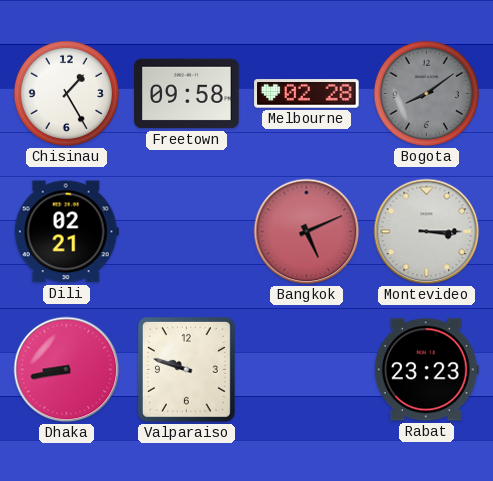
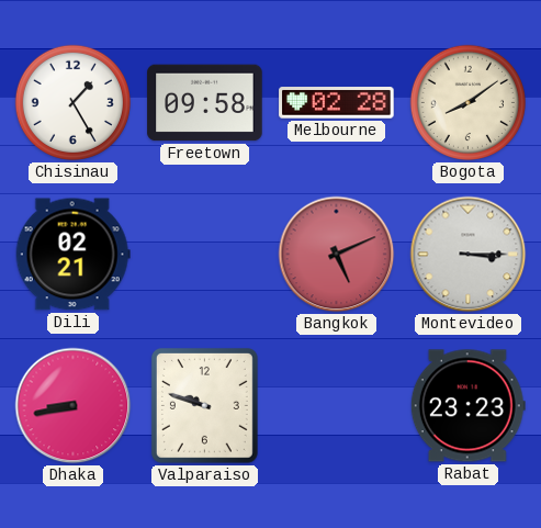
Bogota dial: grey -> cream (467, 102)
